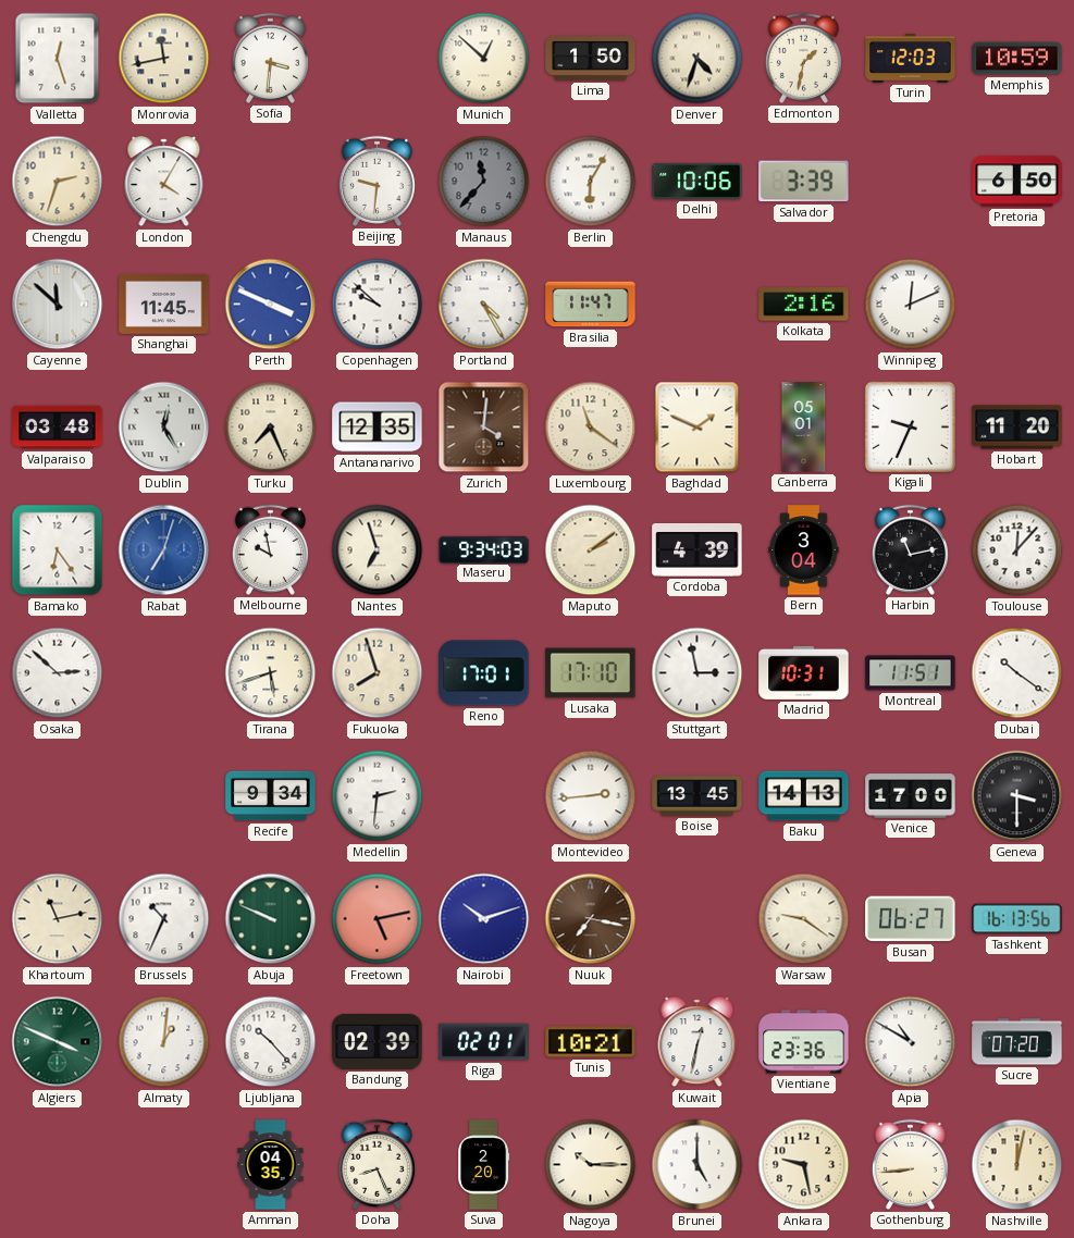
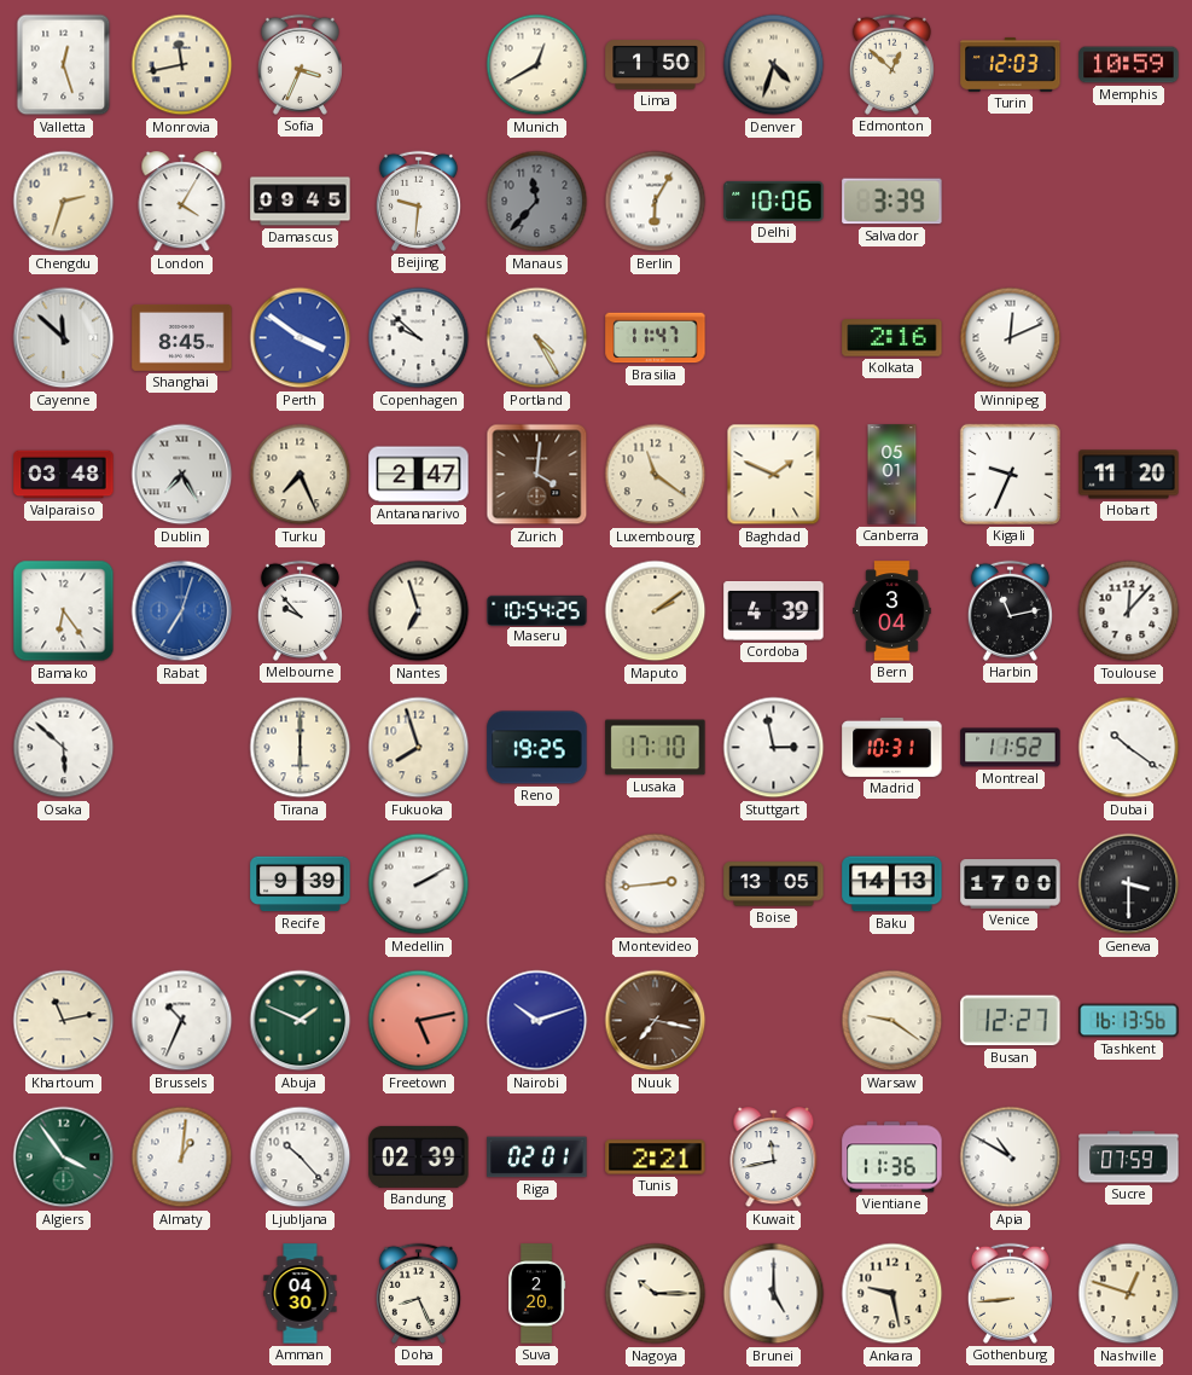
Sofia: 3:31 -> 3:34 (300, 64)
Munich: 12:52 -> 12:40 (537, 65)
Edmonton: 1:32 -> 12:52 (891, 64)
Damascus: none -> 09:45 (301, 202)
Pretoria: 6:50 -> none (1017, 182)
Shanghai: 11:45 -> 8:45 (182, 337)
Perth: 3:49 -> 3:51 (301, 338)
Dublin: 12:25 -> 7:25 (182, 475)
Antananarivo: 12:35 -> 2:47 (419, 475)
Melbourne: 9:58 -> 9:53 (300, 610)
Maseru: 9:34 -> 10:54 (537, 610)
Osaka: 2:52 -> 5:52 (64, 748)
Tirana: 5:42 -> 6:00 (301, 748)
Reno: 17:01 -> 19:25 (537, 748)
Montreal: 11:51 -> 11:52 (1011, 748)
Recife: 9:34 -> 9:39 (301, 884)
Medellin: 2:31 -> 2:10 (419, 884)
Boise: 13:45 -> 13:05 (774, 884)
Abuja: 9:49 -> 1:49 (301, 1021)
Busan: 06:27 -> 12:27 (1011, 1021)
Algiers: 3:49 -> 3:54 (64, 1158)
Tunis: 10:21 -> 2:21 (656, 1158)
Kuwait: 12:32 -> 11:43 (774, 1158)
Vientiane: 23:36 -> 11:36 (892, 1158)
Sucre: 07:20 -> 07:59 (1129, 1158)
Amman: 04:35 -> 04:30 (301, 1294)
Nashville: 12:02 -> 12:48 (1129, 1294)
